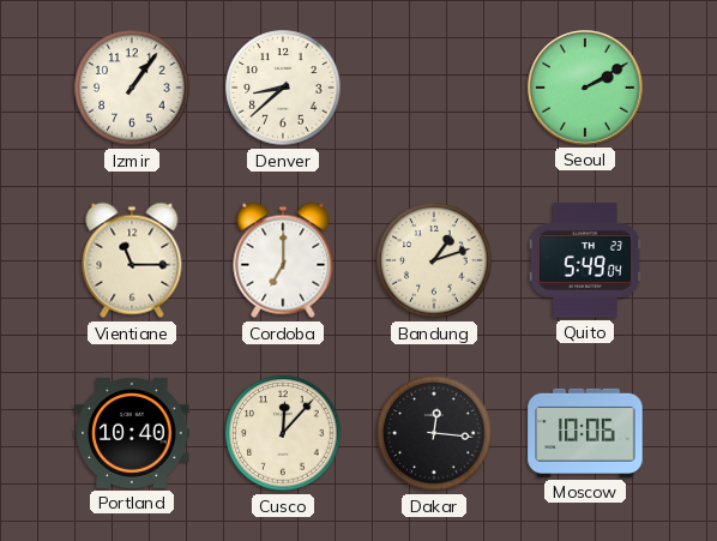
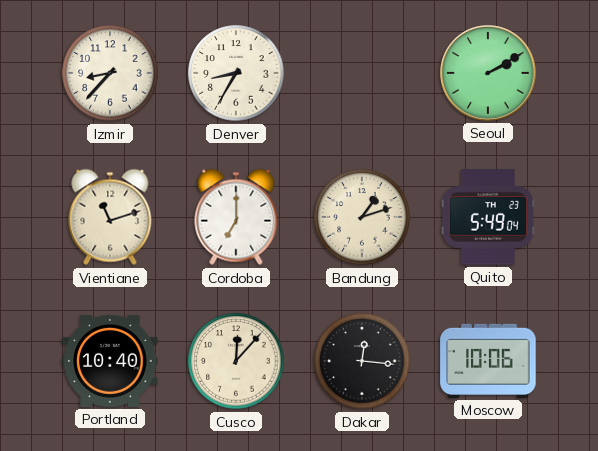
Izmir: 1:06 -> 8:37 (110, 73)
Denver: 8:38 -> 8:35 (236, 73)
Vientiane: 11:15 -> 11:12 (110, 217)
